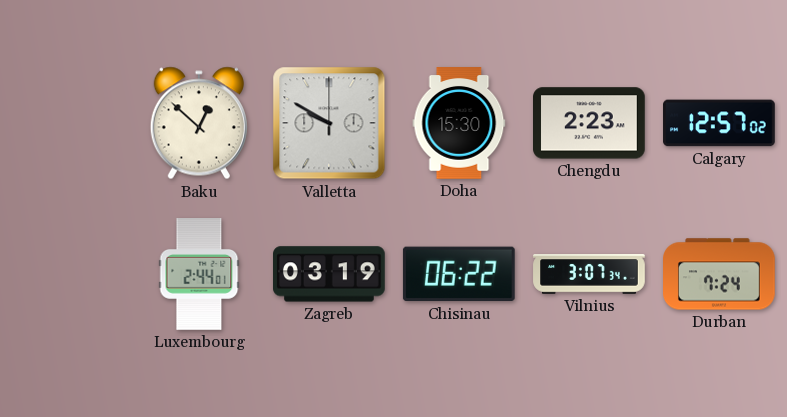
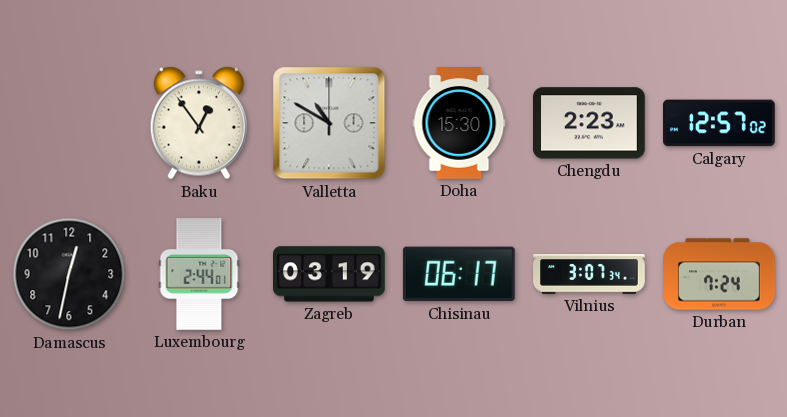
Baku: 12:52 -> 12:54 (199, 123)
Valletta: 9:50 -> 10:50 (329, 123)
Damascus: none -> 12:32 (69, 274)
Chisinau: 06:22 -> 06:17 (459, 274)
